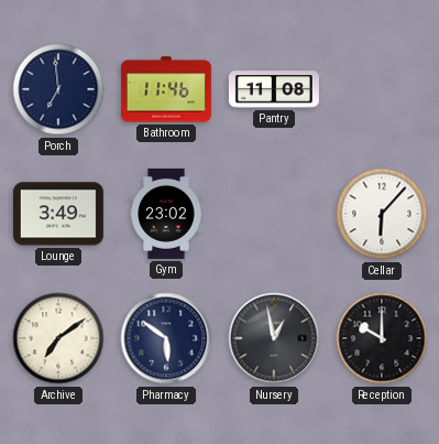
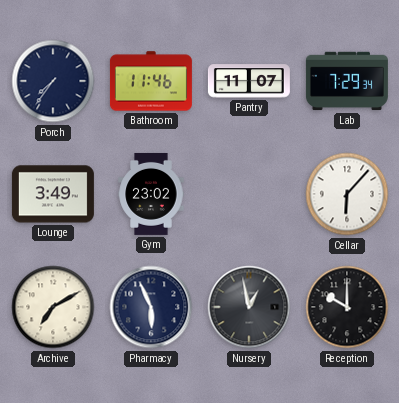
Porch: 6:59 -> 7:36 (53, 81)
Pantry: 11:08 -> 11:07 (249, 81)
Lab: none -> 7:29 (347, 81)
Archive: 7:09 -> 7:10 (53, 307)
Pharmacy: 5:51 -> 5:56 (151, 307)
